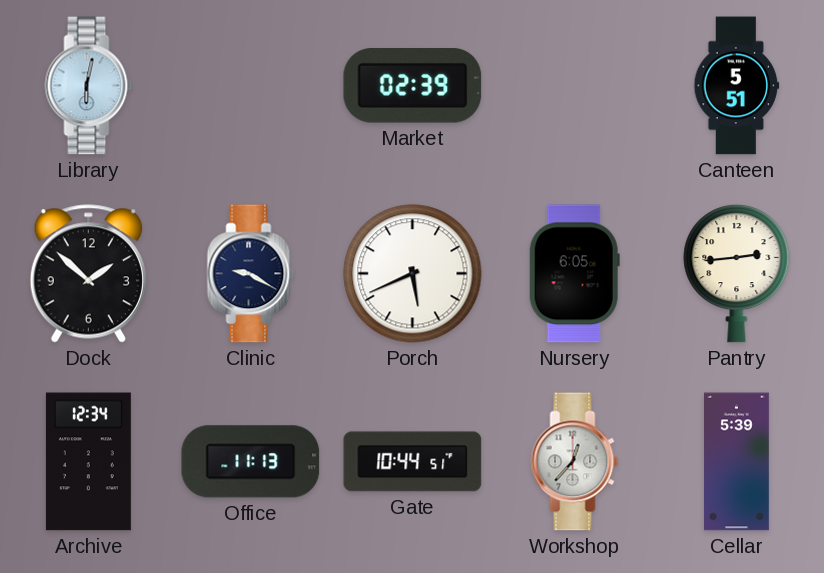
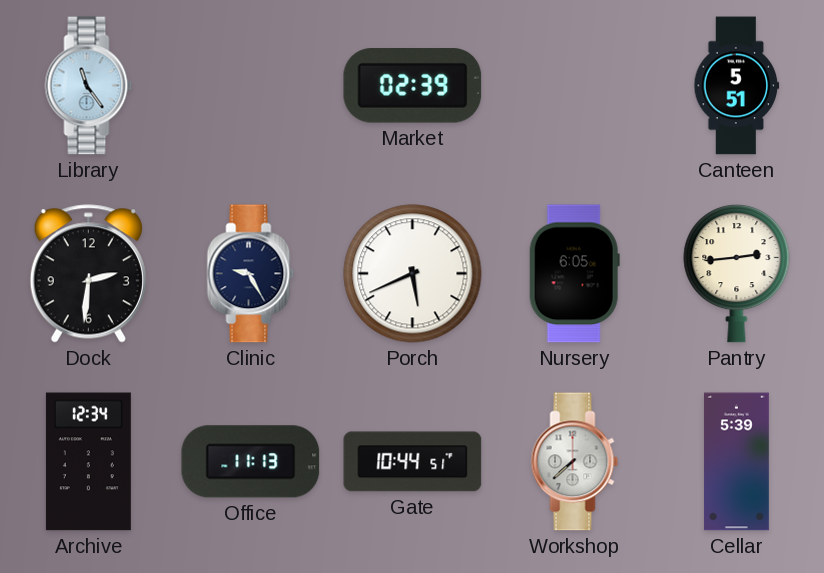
Library: 6:02 -> 11:24 (89, 86)
Dock: 1:52 -> 2:31 (88, 274)
Clinic: 9:20 -> 9:25 (251, 274)
Workshop: 12:37 -> 7:38 (575, 462)
